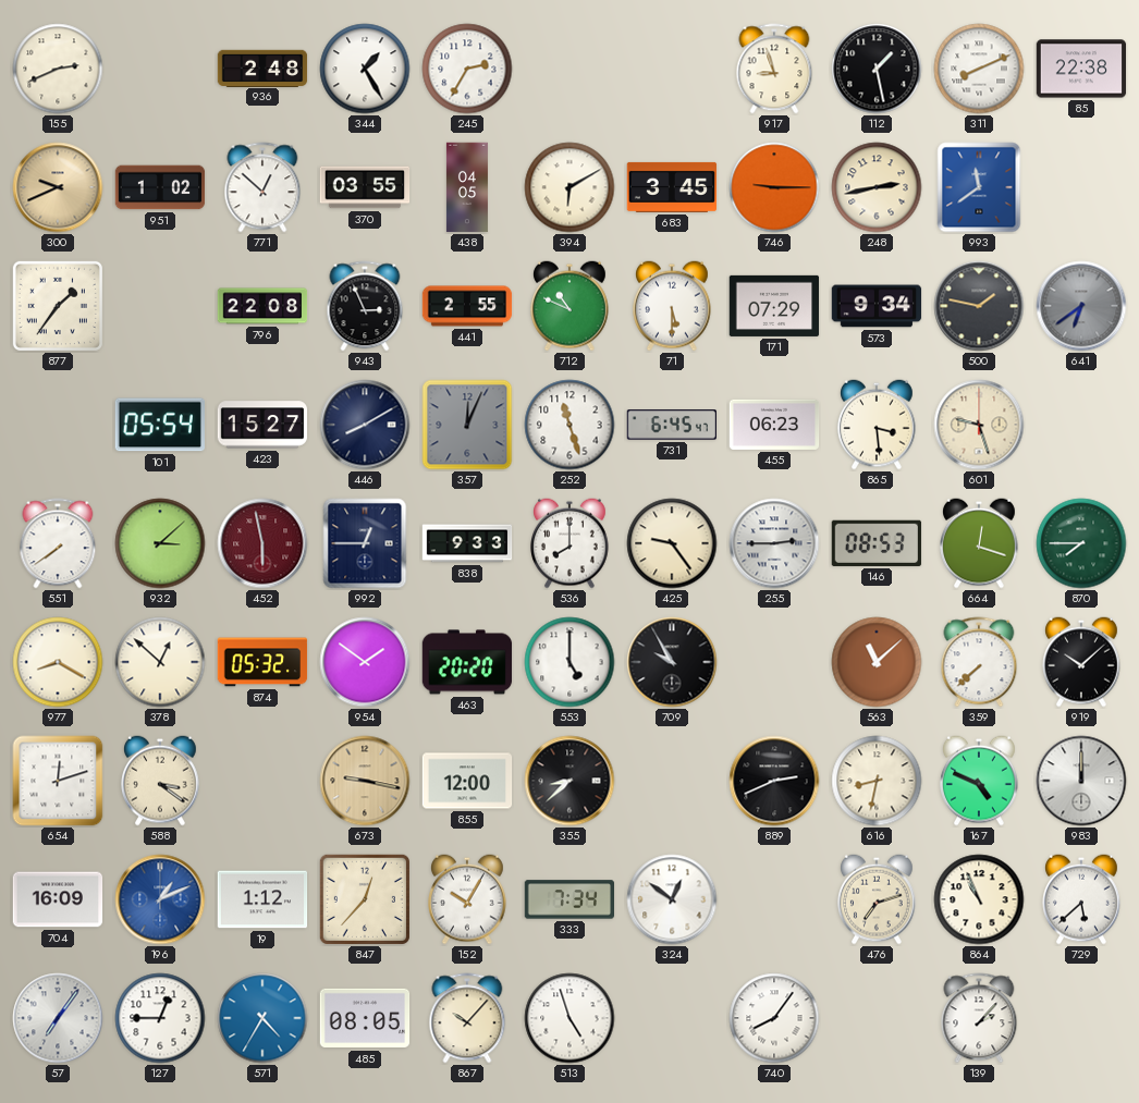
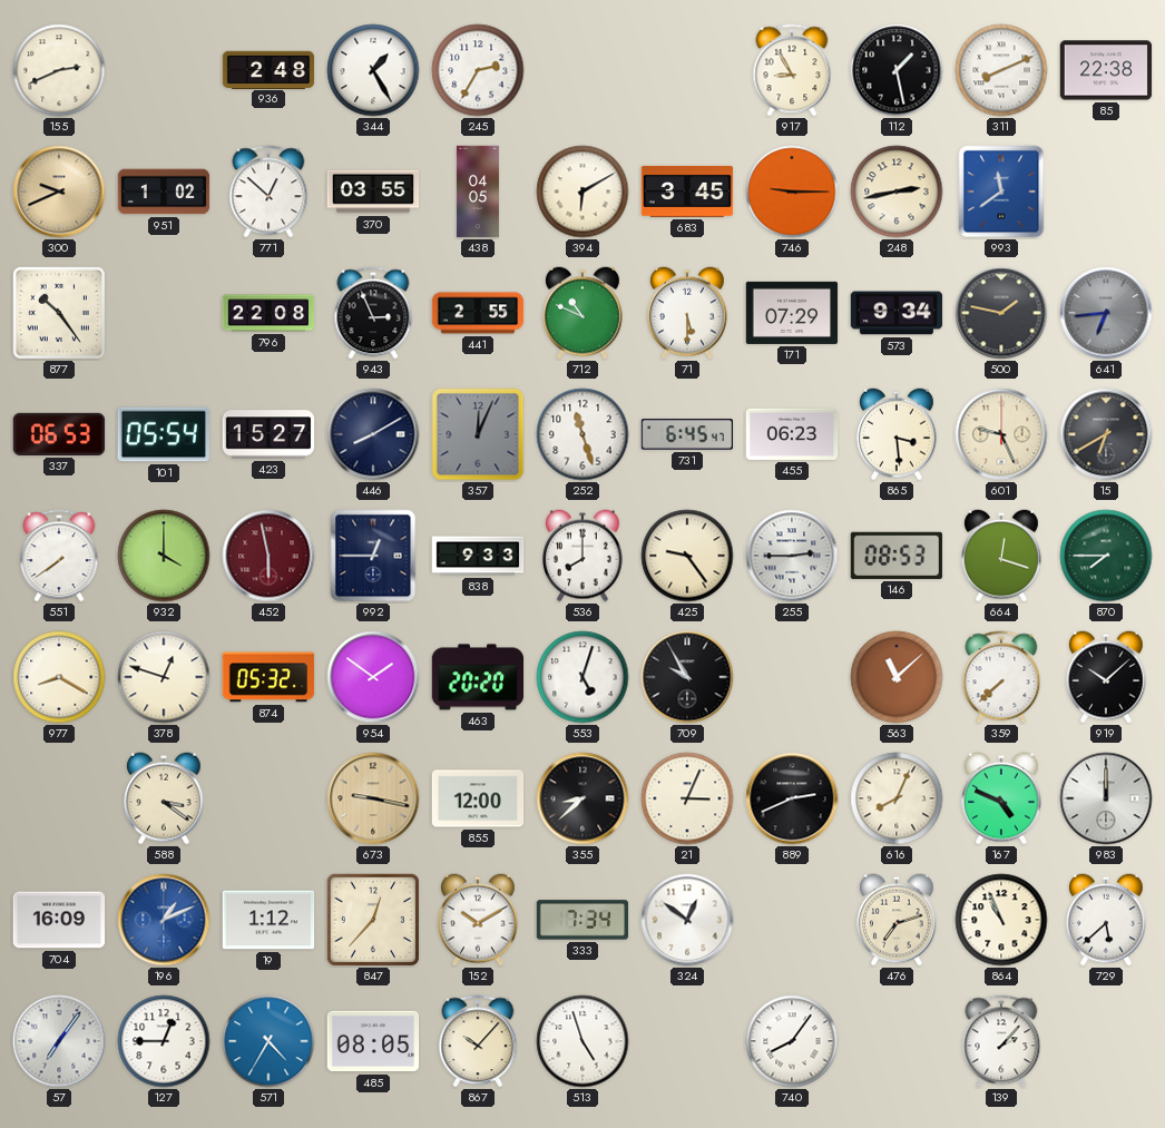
917: 8:57 -> 8:55 (792, 70)
877: 1:36 -> 10:24 (59, 313)
641: 6:39 -> 6:44 (1106, 313)
337: none -> 06:53 (59, 434)
601: 9:27 -> 9:26 (1001, 434)
15: none -> 6:40 (1106, 434)
932: 3:08 -> 4:00 (164, 556)
378: 12:52 -> 12:48 (164, 677)
553: 5:00 -> 5:03 (582, 677)
654: 12:12 -> none (58, 781)
21: none -> 3:04 (687, 798)
616: 8:32 -> 8:04 (897, 798)
152: 10:05 -> 10:10 (479, 920)
